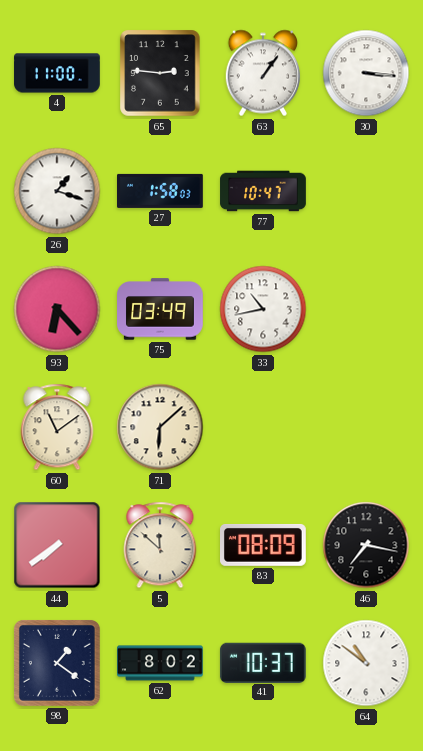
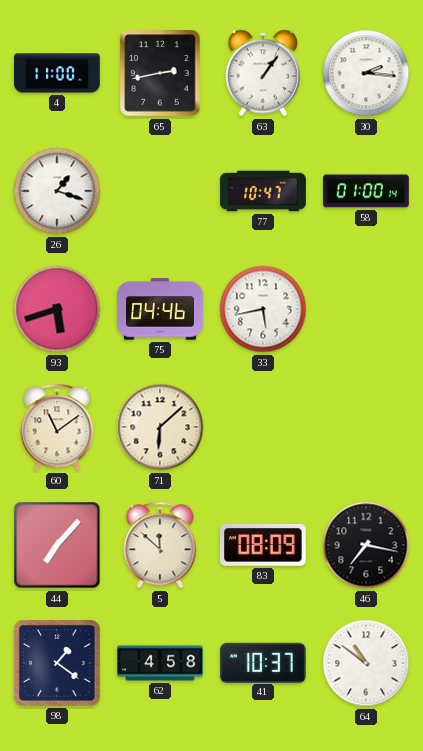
65: 2:46 -> 2:43 (160, 73)
30: 3:16 -> 2:16 (366, 73)
27: 1:58 -> none (161, 191)
58: none -> 01:00 (367, 191)
93: 6:23 -> 5:42 (57, 309)
75: 03:49 -> 04:46 (160, 309)
33: 10:43 -> 5:43 (263, 309)
44: 7:39 -> 7:07 (57, 545)
62: 8:02 -> 4:58 (160, 663)
